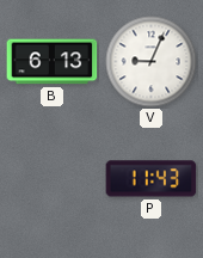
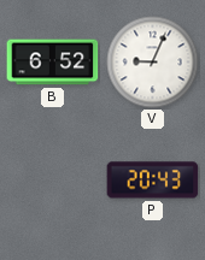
B: 6:13 -> 6:52 (53, 63)
P: 11:43 -> 20:43 (153, 181)
